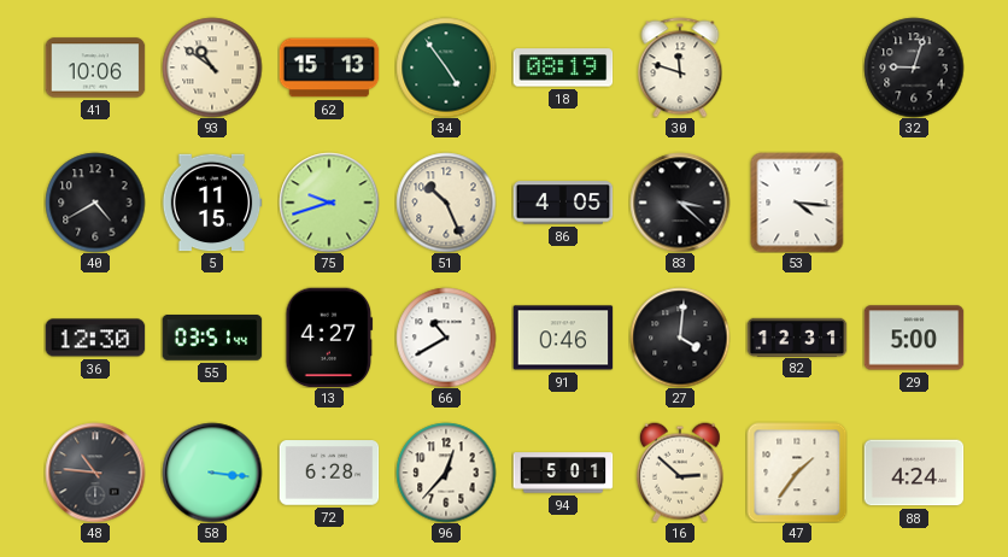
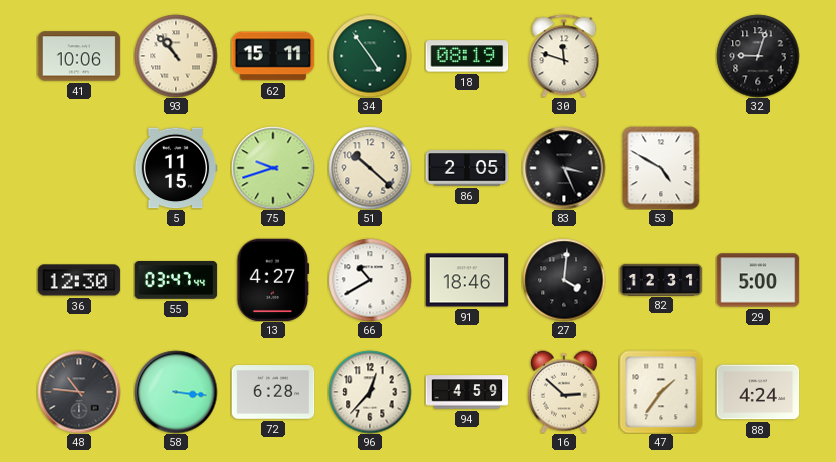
93: 10:51 -> 10:53 (176, 56)
62: 15:13 -> 15:11 (273, 56)
40: 4:40 -> none (95, 203)
51: 10:26 -> 10:22 (370, 168)
86: 4:05 -> 2:05 (467, 168)
83: 3:22 -> 3:26 (564, 168)
53: 4:16 -> 4:50 (661, 168)
55: 03:51 -> 03:47 (176, 281)
91: 0:46 -> 18:46 (467, 280)
94: 5:01 -> 4:59 (467, 392)
